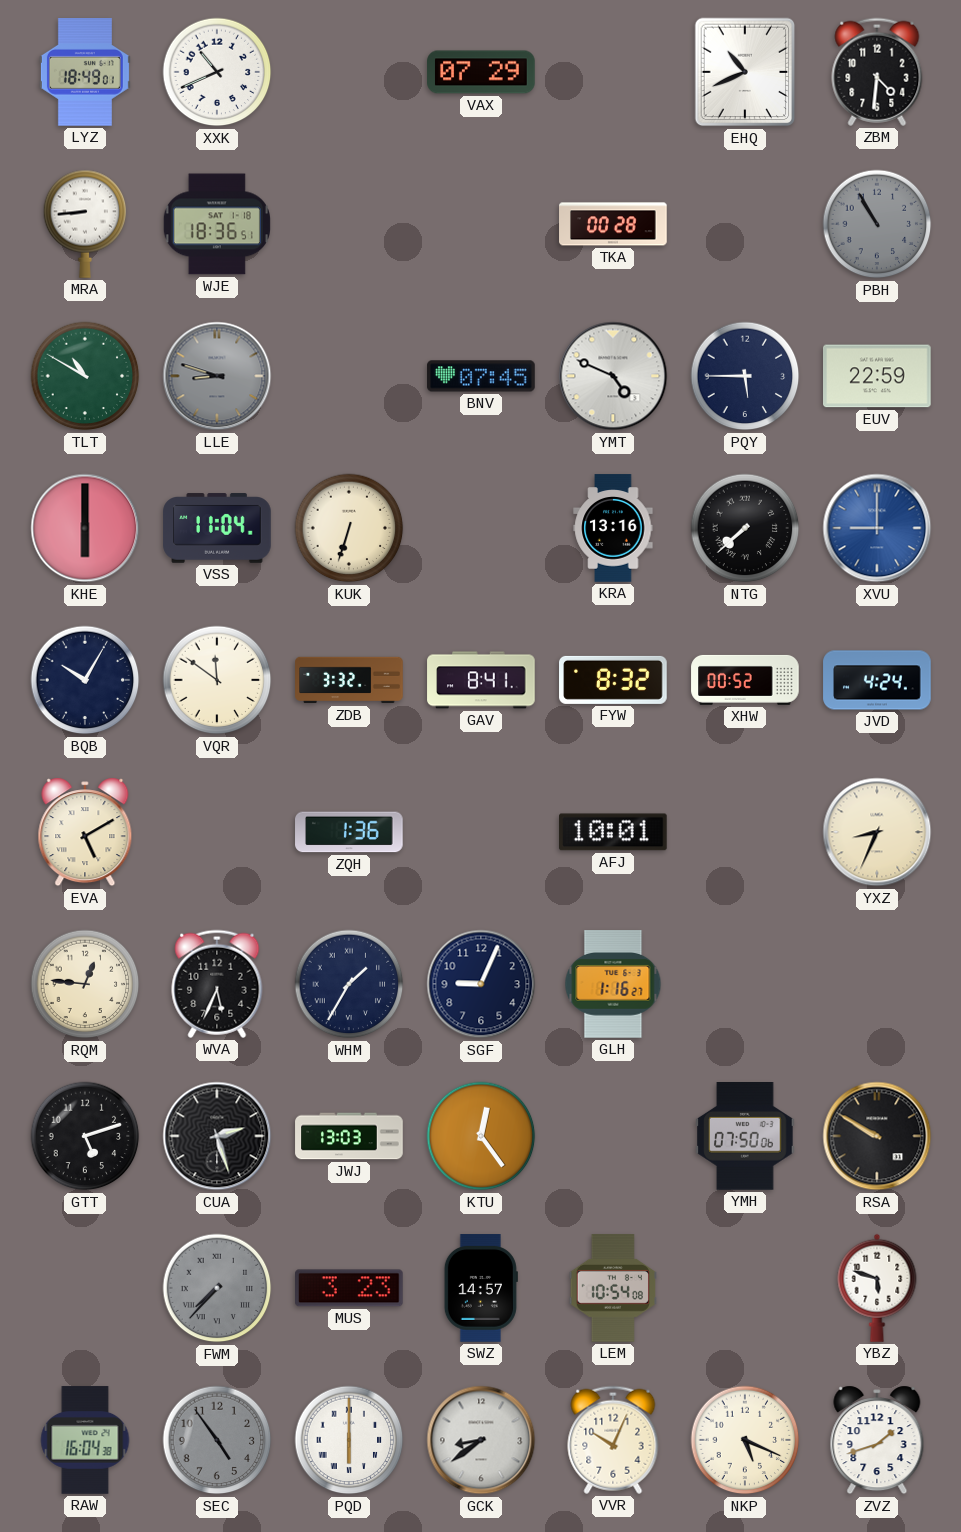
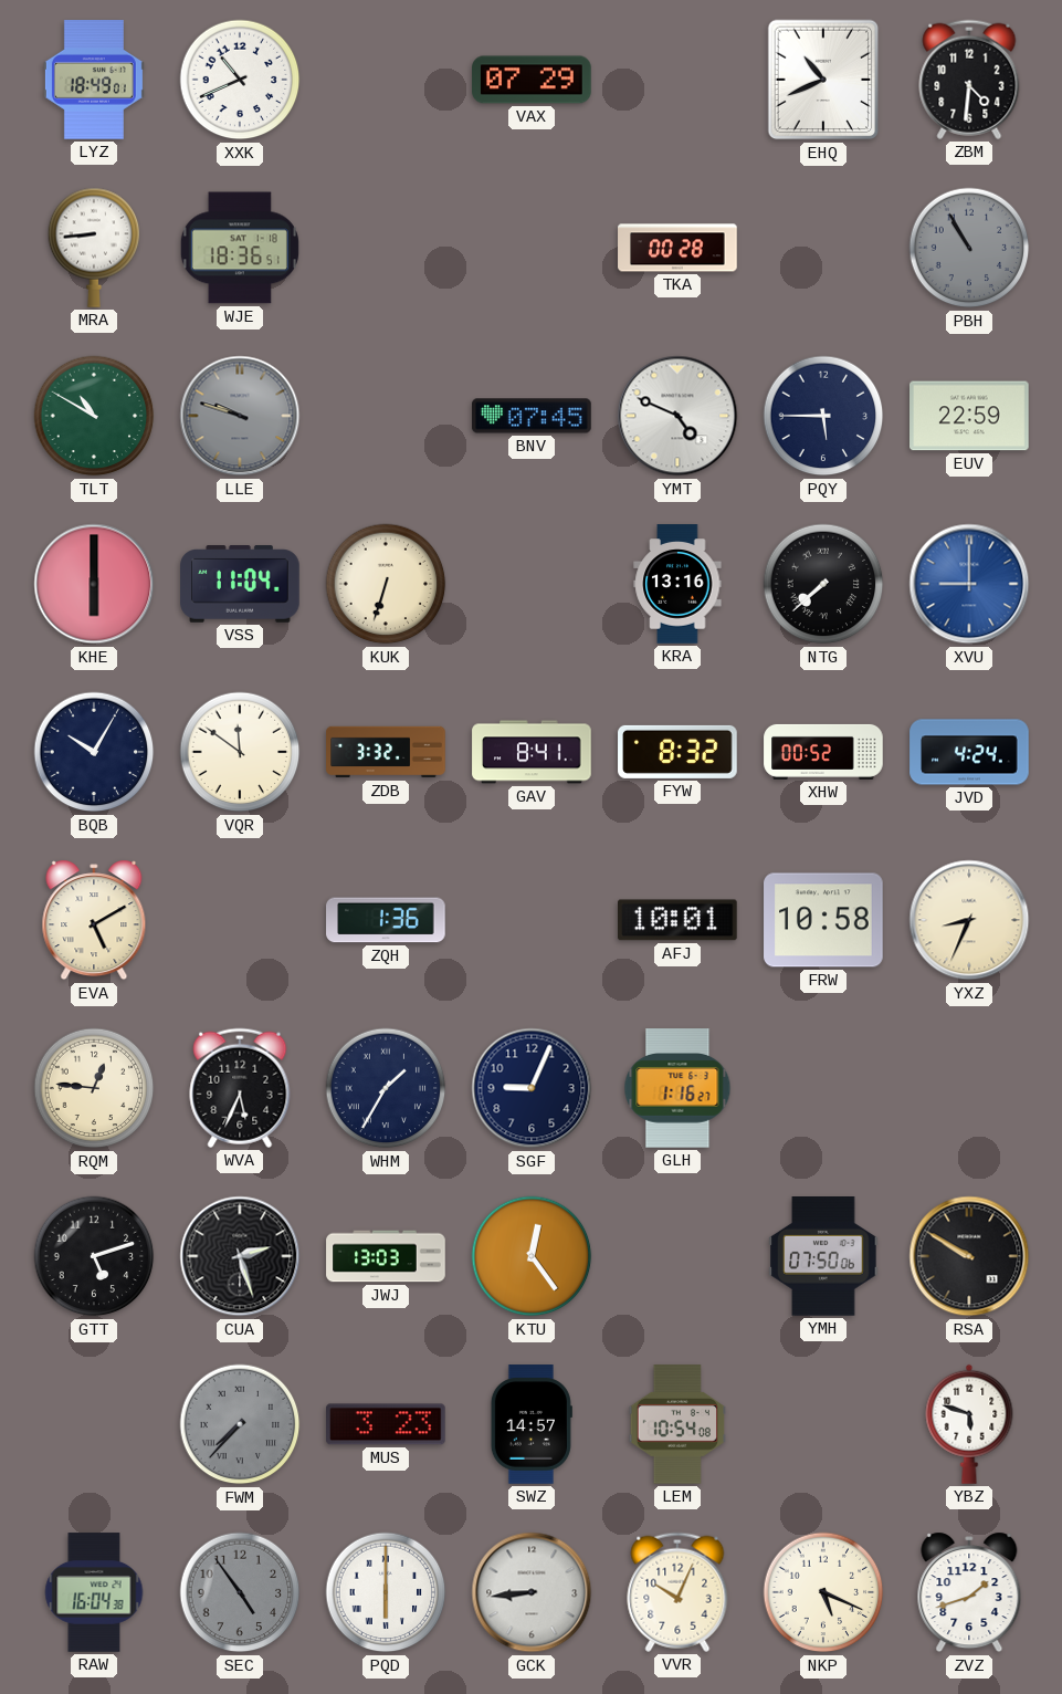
LLE: 8:48 -> 9:48 (240, 416)
FRW: none -> 10:58 (823, 920)
GCK: 8:39 -> 8:44 (532, 1592)
